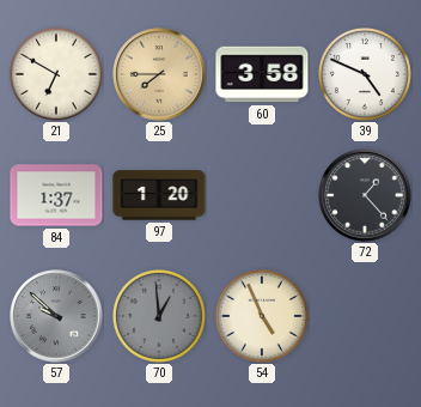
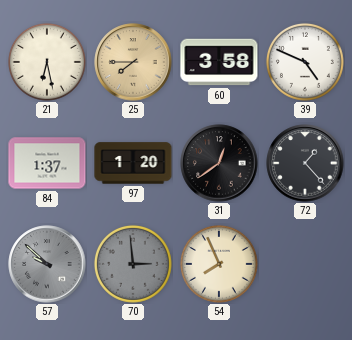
21: 6:50 -> 6:28 (47, 62)
31: none -> 12:39 (219, 163)
70: 12:59 -> 2:59 (133, 264)
54: 4:56 -> 7:56 (219, 264)
